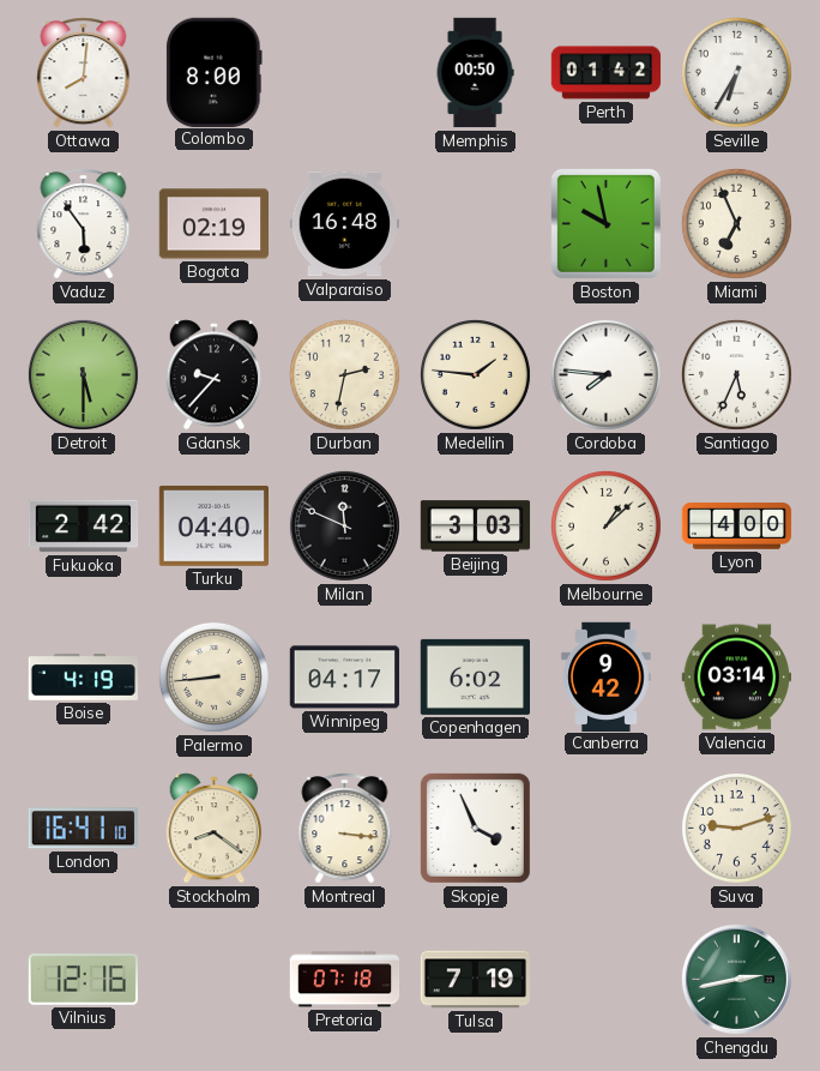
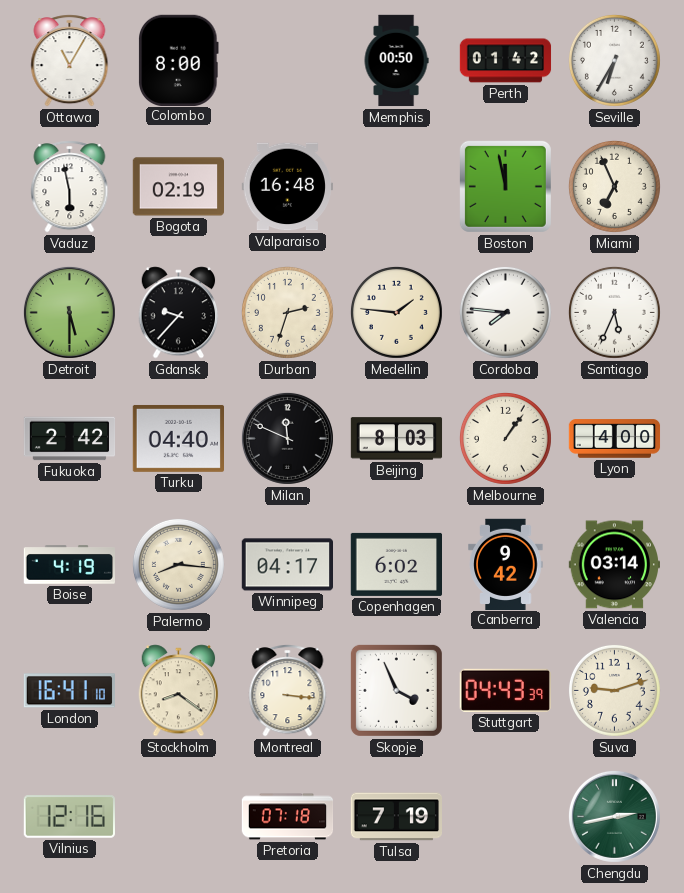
Ottawa: 8:01 -> 11:05 (70, 61)
Vaduz: 5:54 -> 5:58 (70, 187)
Boston: 9:58 -> 11:58 (505, 186)
Durban: 2:32 -> 2:33 (287, 312)
Beijing: 3:03 -> 8:03 (397, 439)
Melbourne: 1:08 -> 1:06 (505, 438)
Palermo: 8:44 -> 8:16 (178, 564)
Stuttgart: none -> 04:43 (505, 690)
